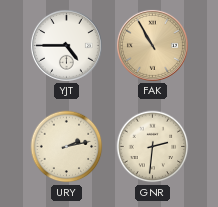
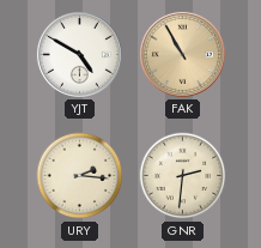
YJT: 4:45 -> 4:50 (79, 54)
URY: 2:13 -> 2:16 (80, 176)
